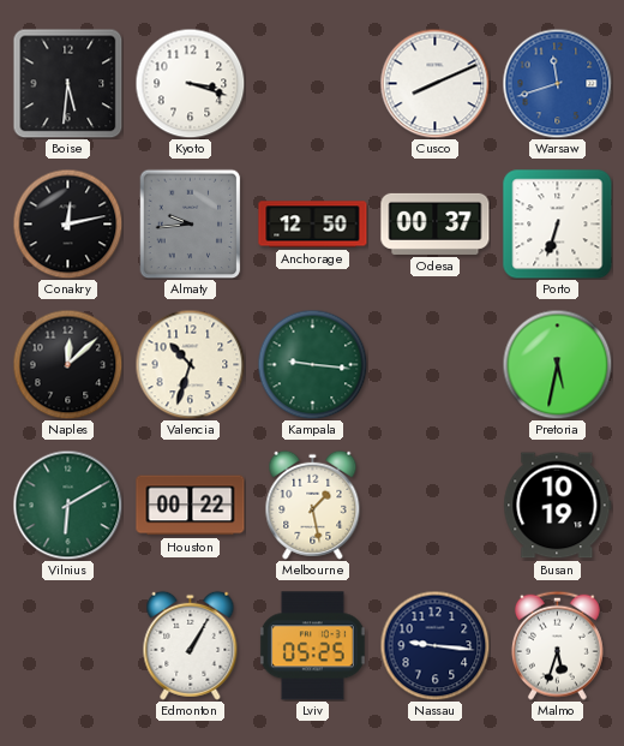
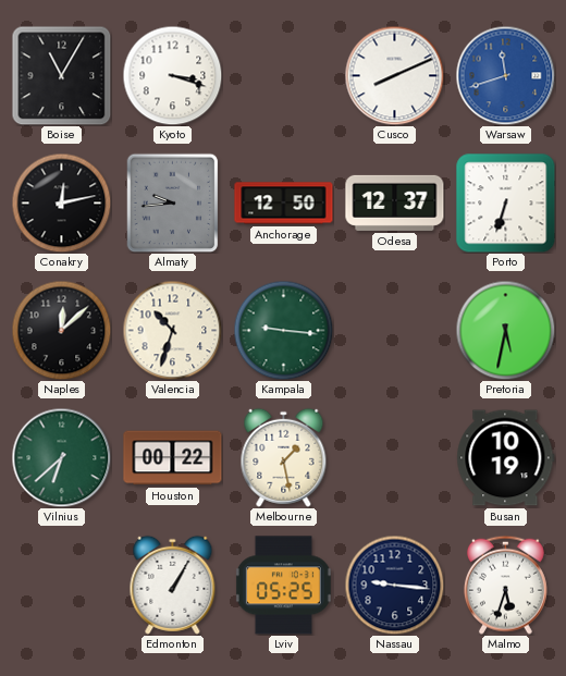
Boise: 5:31 -> 11:05 (61, 75)
Odesa: 00:37 -> 12:37 (395, 202)
Vilnius: 6:10 -> 6:38 (61, 457)
